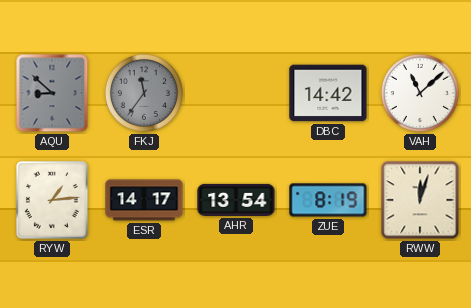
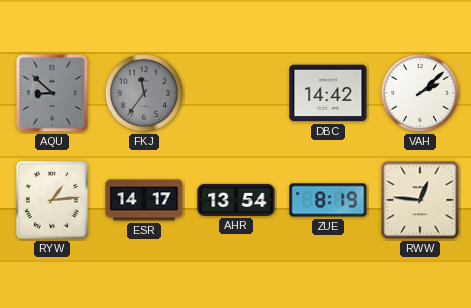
VAH: 11:08 -> 2:08 (420, 93)
RWW: 12:03 -> 12:46 (420, 200)
